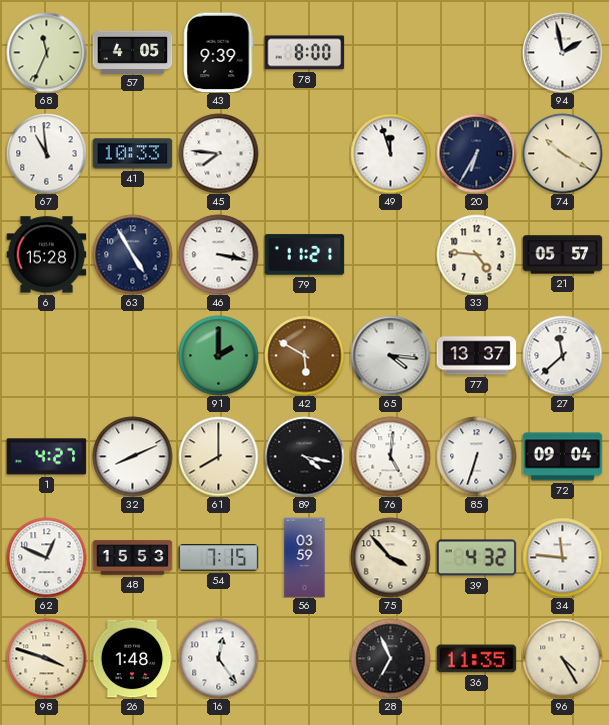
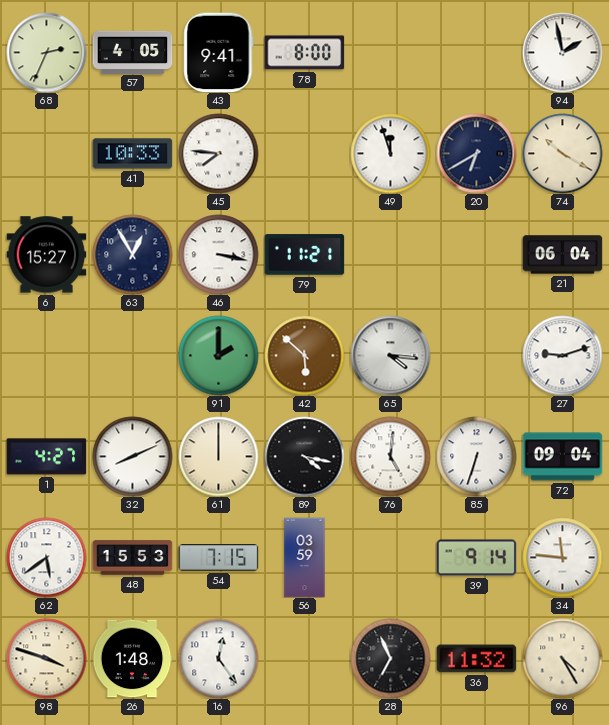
68: 11:34 -> 2:34 (46, 52)
43: 9:39 -> 9:41 (219, 52)
67: 10:59 -> none (46, 153)
20: 6:35 -> 6:40 (476, 153)
6: 15:28 -> 15:27 (46, 255)
63: 4:55 -> 12:55 (132, 254)
33: 4:46 -> none (476, 254)
21: 05:57 -> 06:04 (562, 255)
42: 5:50 -> 5:52 (304, 355)
77: 13:37 -> none (476, 356)
27: 11:38 -> 9:12 (562, 355)
61: 8:00 -> 12:00 (218, 456)
62: 12:49 -> 5:39 (46, 557)
75: 3:53 -> none (390, 557)
39: 4:32 -> 9:14 (476, 558)
36: 11:35 -> 11:32 (476, 659)
